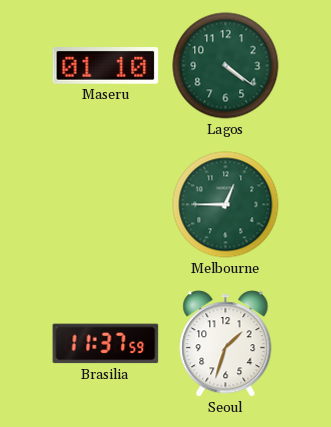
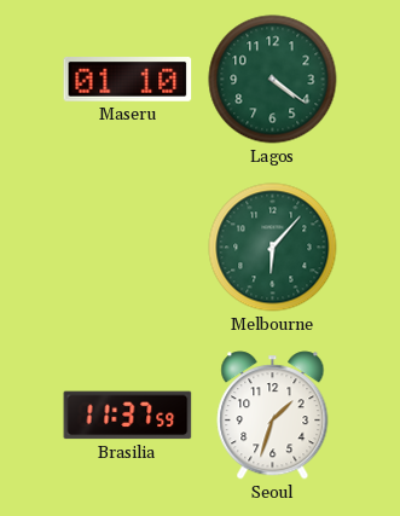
Melbourne: 12:45 -> 6:07 (273, 248)
